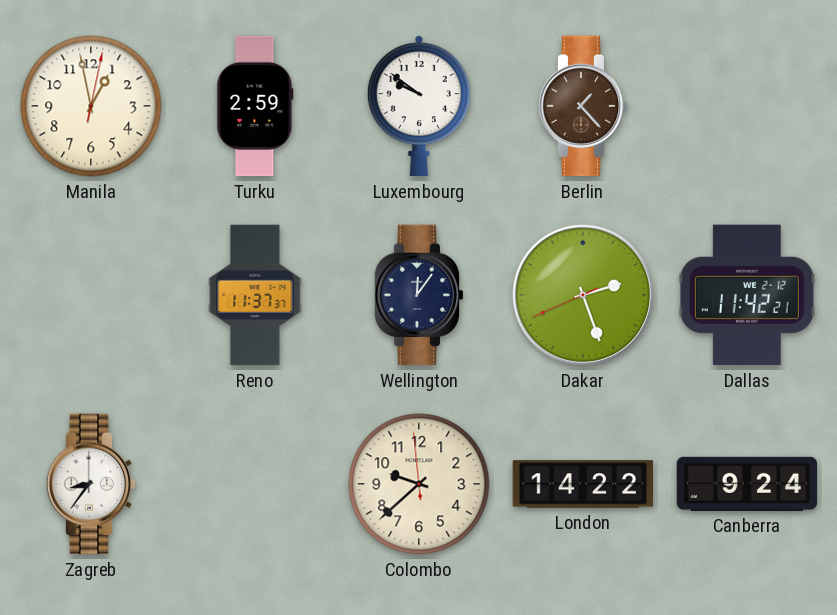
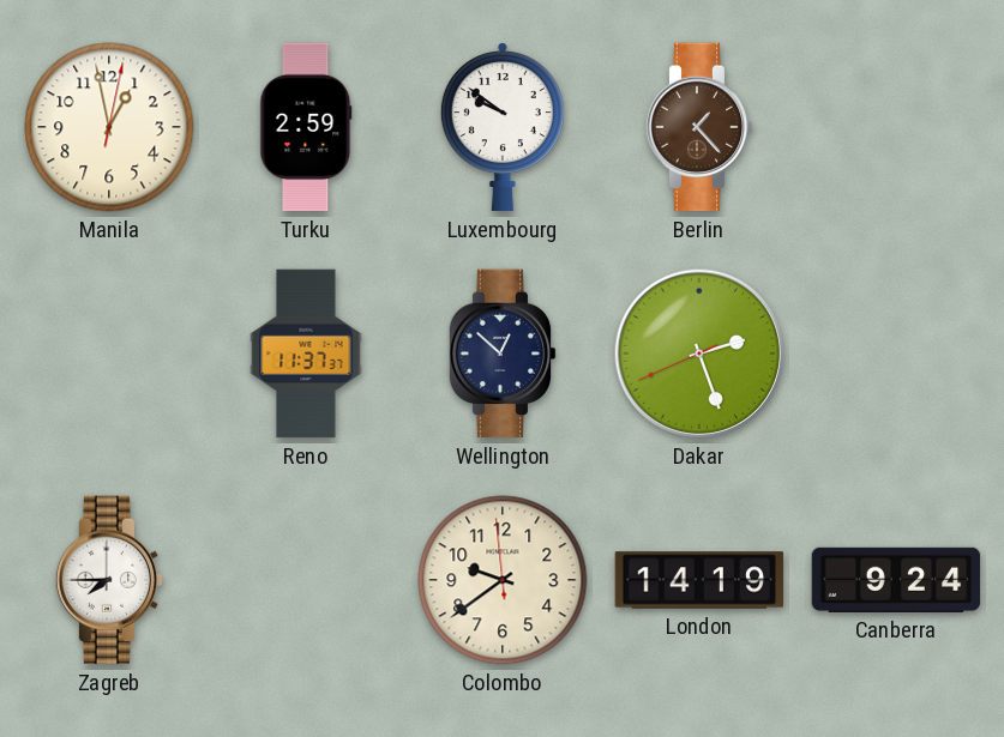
Wellington: 12:06 -> 12:52 (503, 354)
Dallas: 11:42 -> none (747, 295)
Zagreb: 8:36 -> 7:45 (109, 580)
Colombo: 9:37 -> 9:38 (503, 580)
London: 14:22 -> 14:19 (699, 580)
